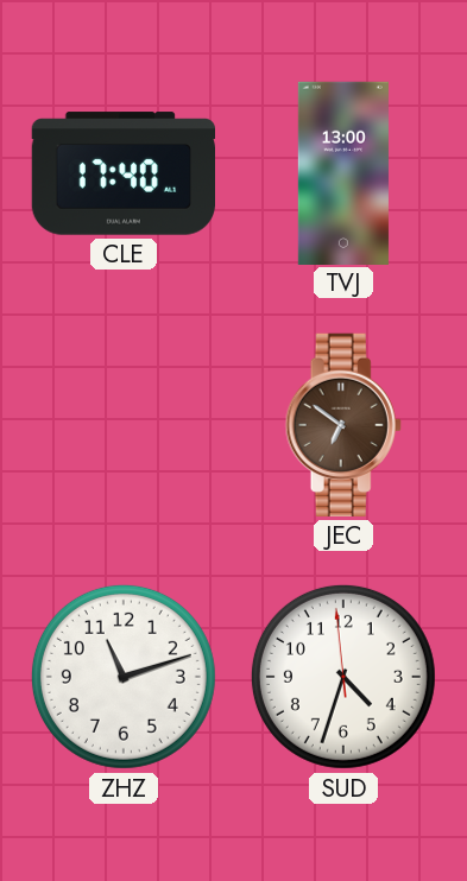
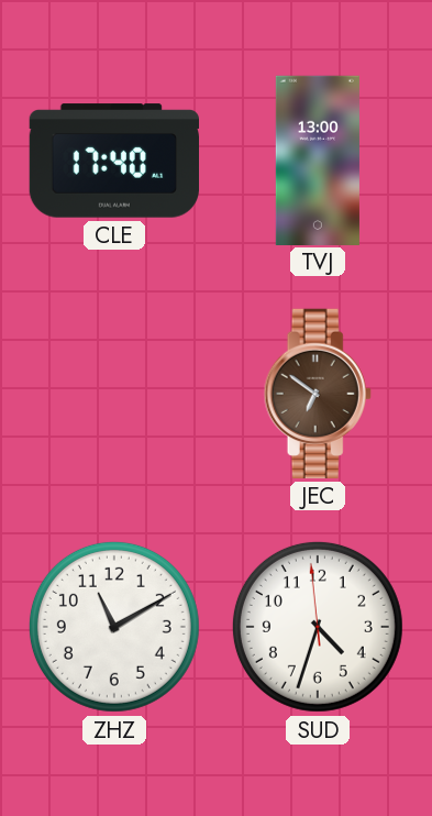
ZHZ: 11:12 -> 11:10 (114, 627)
